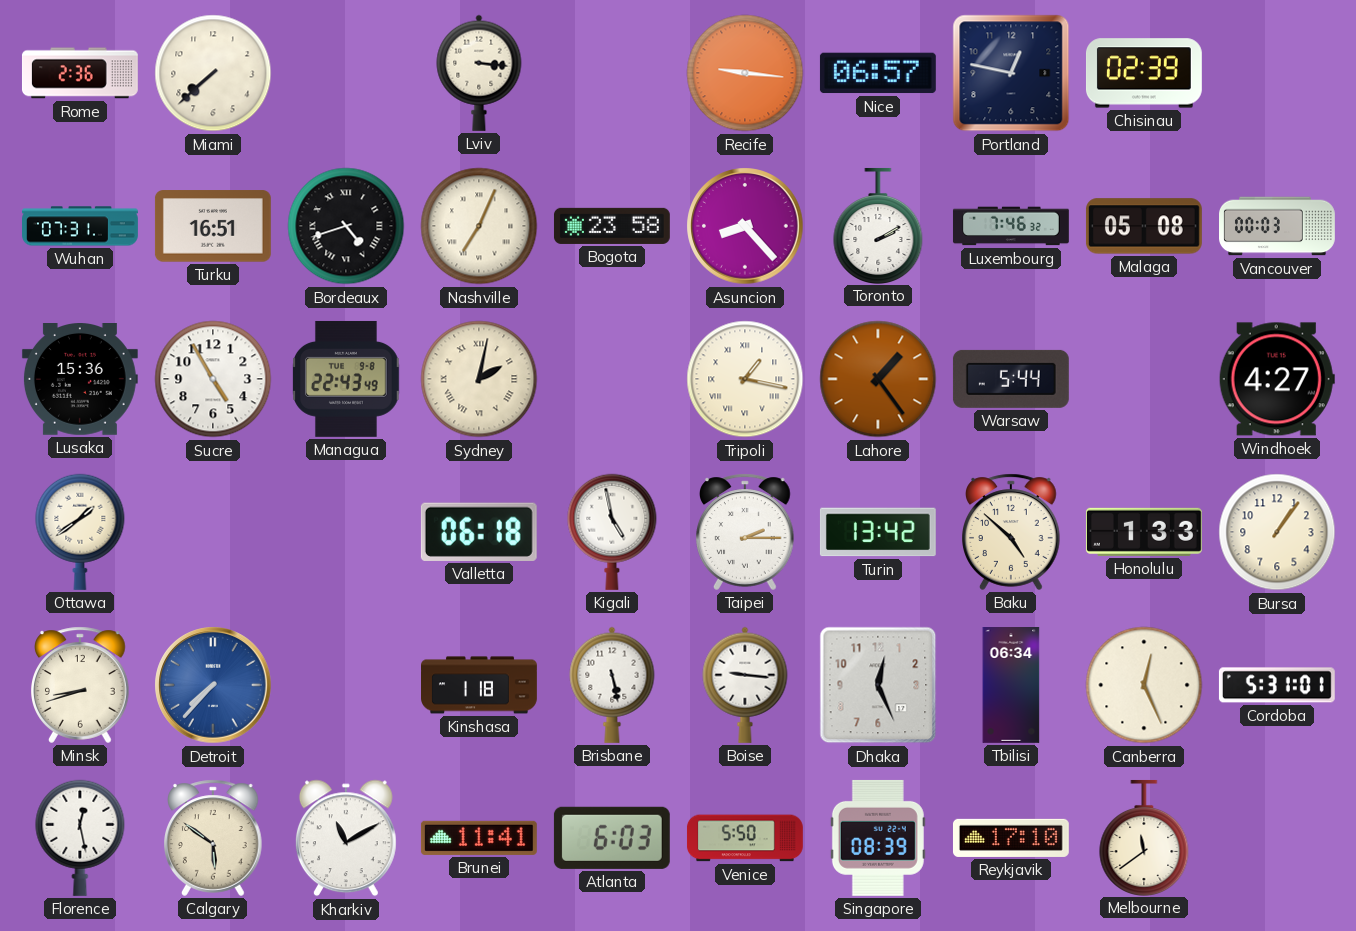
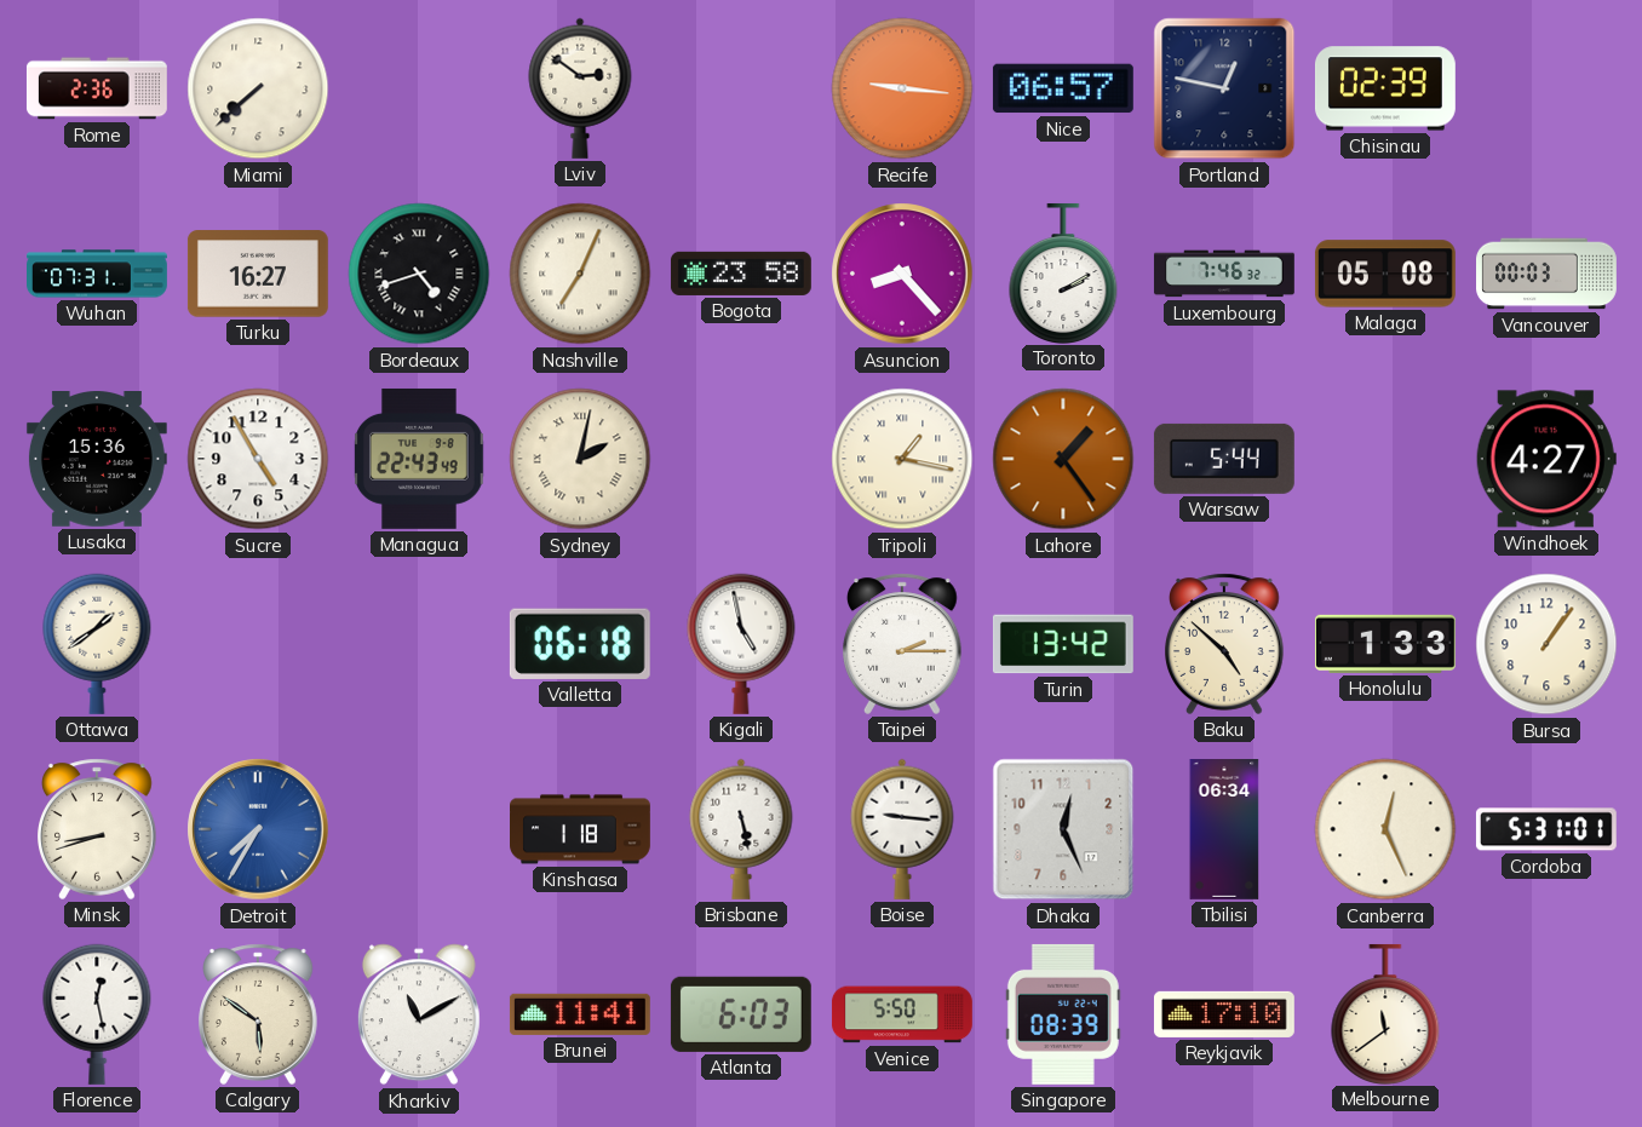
Lviv: 3:16 -> 2:51 (580, 88)
Turku: 16:51 -> 16:27 (258, 274)
Detroit: 7:37 -> 7:35 (258, 829)
